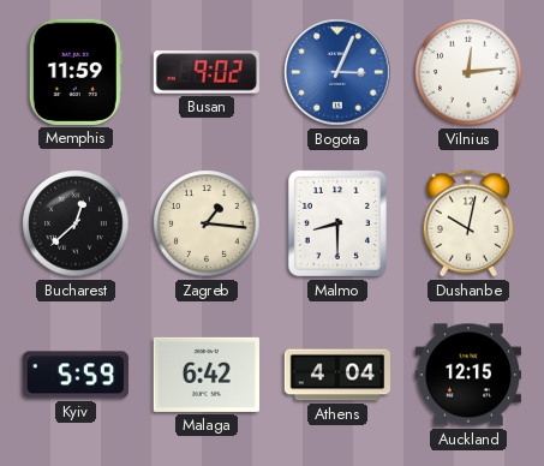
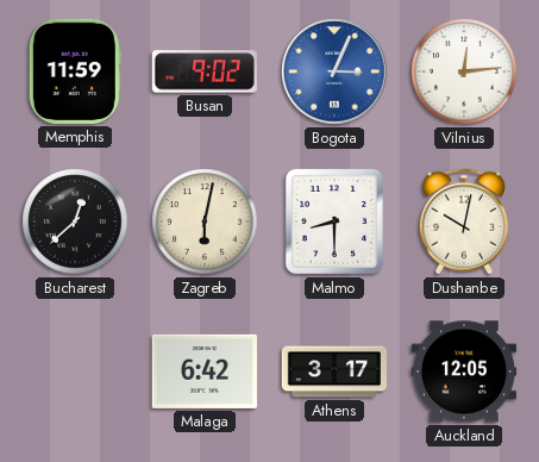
Zagreb: 1:16 -> 6:02 (205, 221)
Kyiv: 5:59 -> none (76, 375)
Athens: 4:04 -> 3:17 (333, 372)
Auckland: 12:15 -> 12:05 (463, 372)
